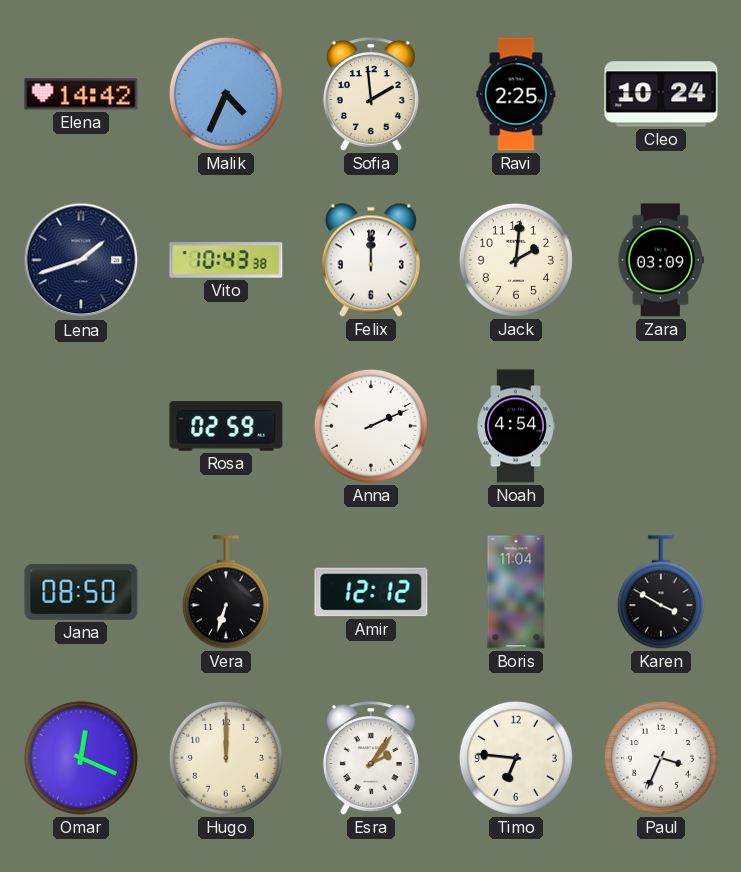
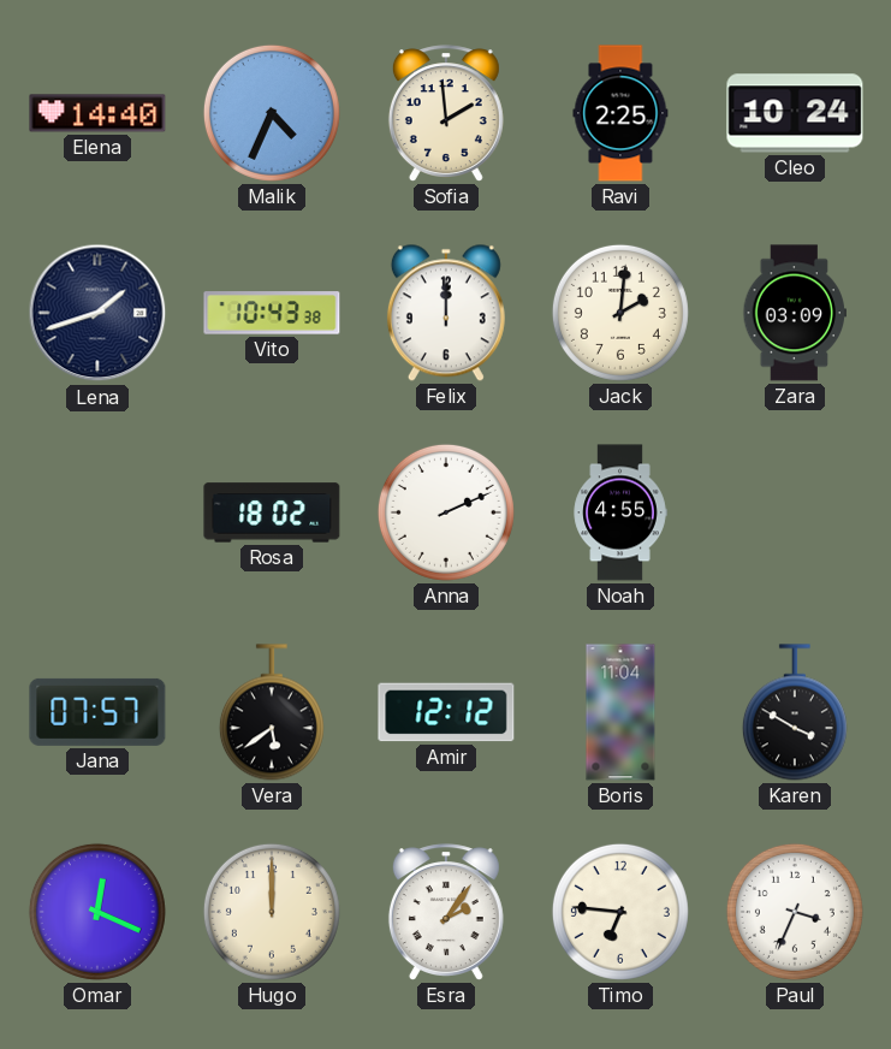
Elena: 14:42 -> 14:40 (97, 113)
Rosa: 02:59 -> 18:02 (272, 512)
Noah: 4:54 -> 4:55 (620, 512)
Jana: 08:50 -> 07:57 (97, 712)
Vera: 6:33 -> 5:39 (272, 712)
